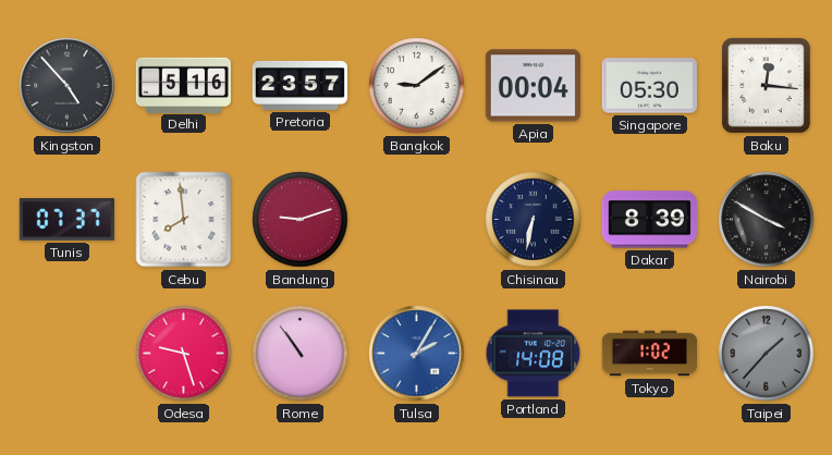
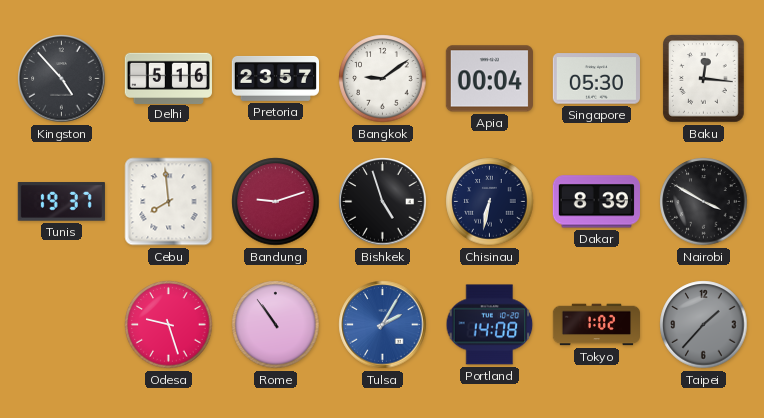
Tunis: 07:37 -> 19:37 (61, 202)
Bishkek: none -> 4:57 (383, 202)
